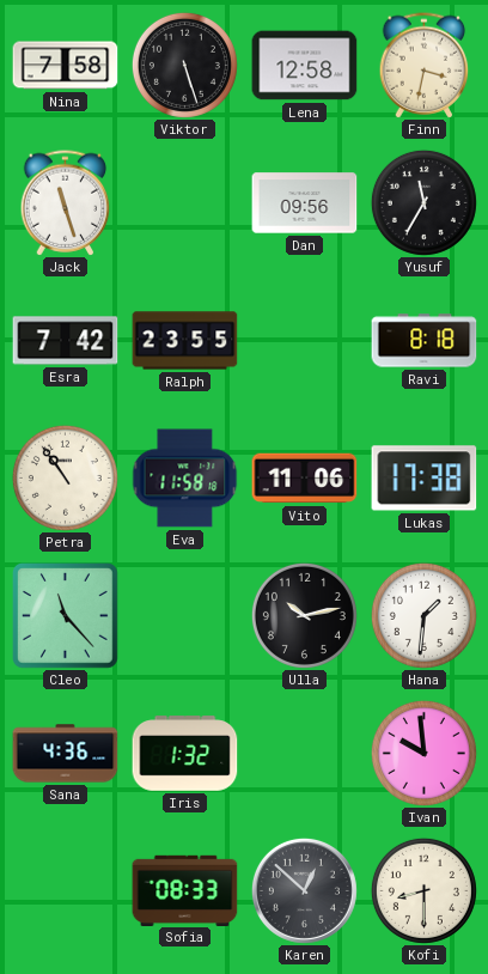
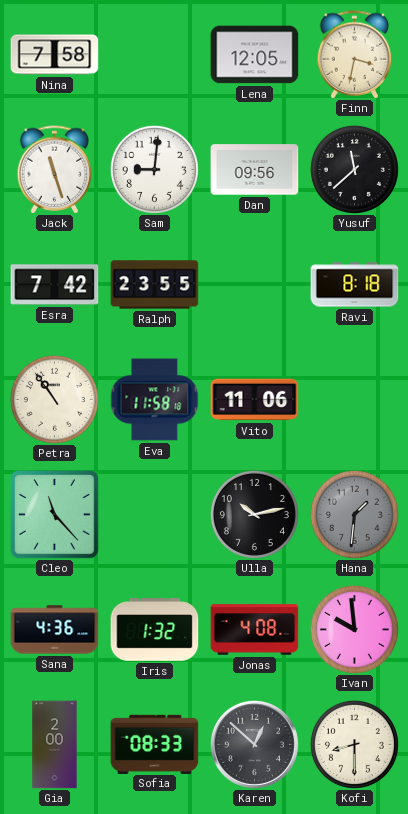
Viktor: 5:27 -> none (184, 65)
Lena: 12:58 -> 12:05 (255, 55)
Sam: none -> 9:01 (154, 169)
Yusuf: 11:35 -> 11:38 (354, 169)
Lukas: 17:38 -> none (425, 479)
Hana dial: white -> grey (354, 514)
Jonas: none -> 4:08 (255, 630)
Gia: none -> 2:00 (55, 745)
